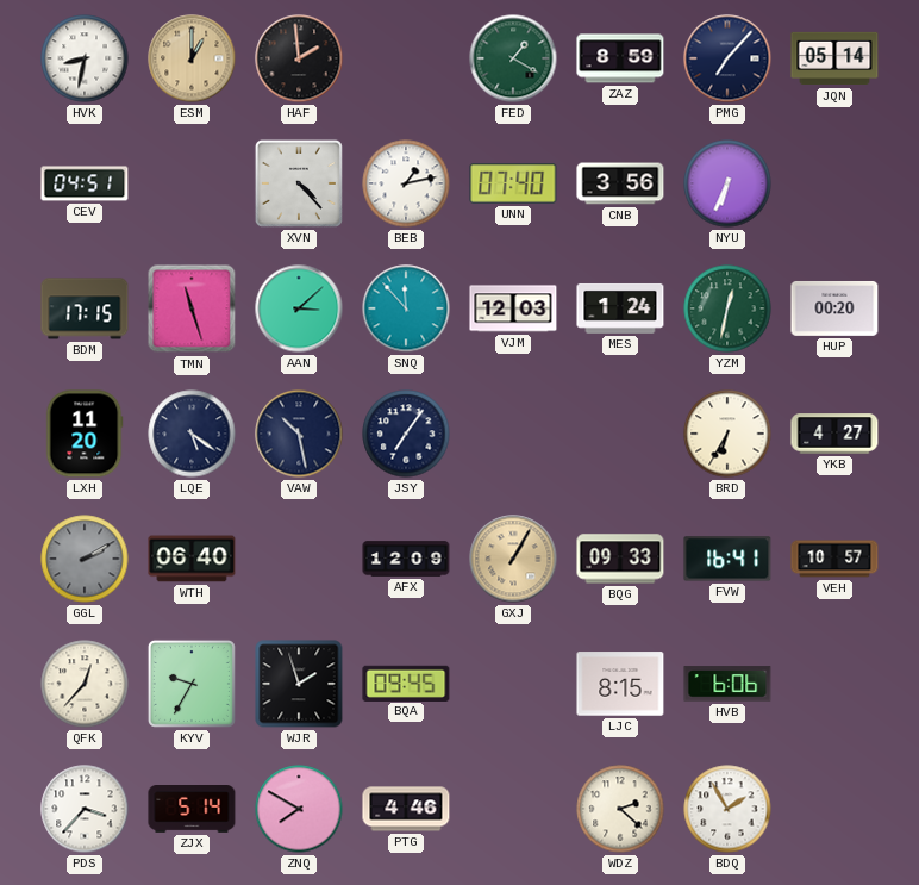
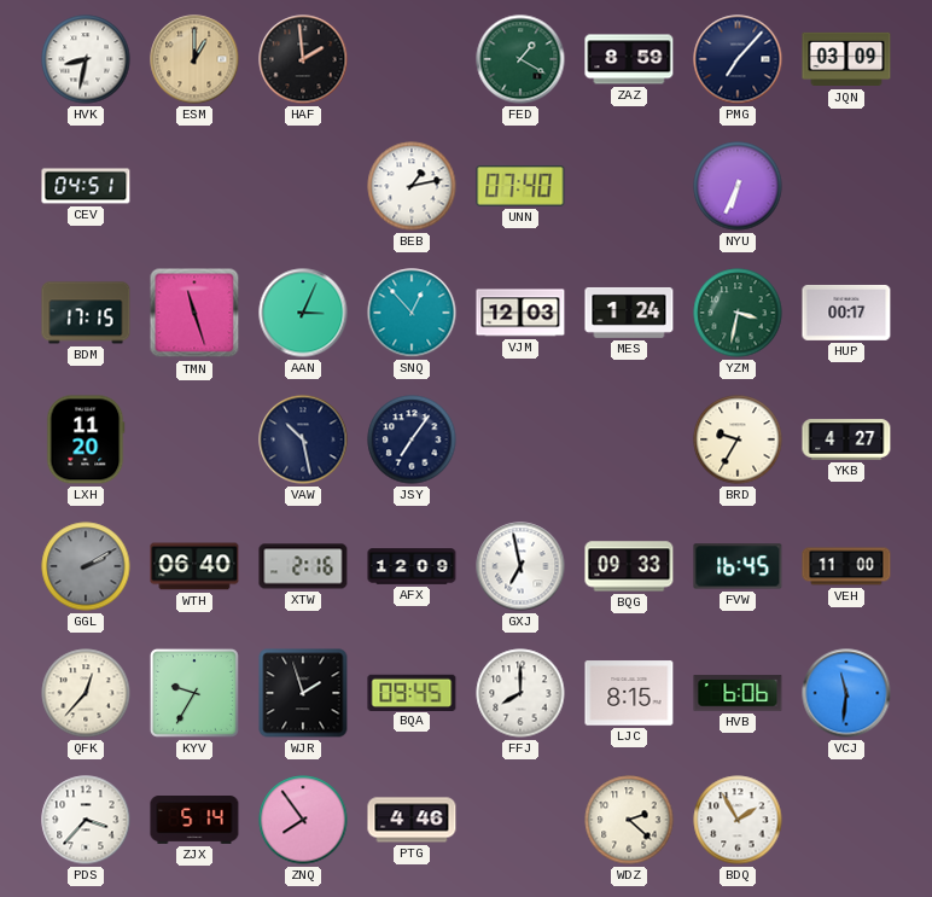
JQN: 05:14 -> 03:09 (846, 59)
XVN: 4:23 -> none (299, 183)
CNB: 3:56 -> none (620, 183)
AAN: 3:08 -> 3:04 (303, 313)
SNQ: 11:53 -> 12:53 (412, 313)
YZM: 12:32 -> 3:32 (738, 313)
HUP: 00:20 -> 00:17 (846, 313)
LQE: 5:21 -> none (192, 434)
BRD: 6:35 -> 9:35 (738, 439)
XTW: none -> 2:16 (303, 566)
GXJ: 1:05 -> 6:58 (520, 566)
GXJ dial: champagne -> white (520, 566)
FVW: 16:41 -> 16:45 (738, 566)
VEH: 10:57 -> 11:00 (846, 566)
FFJ: none -> 8:00 (520, 693)
VCJ: none -> 11:31 (846, 693)
ZNQ: 7:50 -> 7:54 (303, 820)
